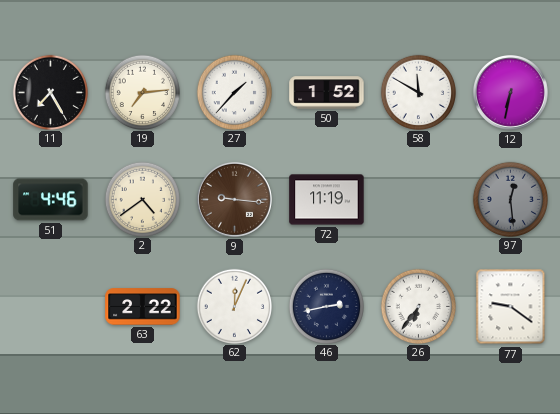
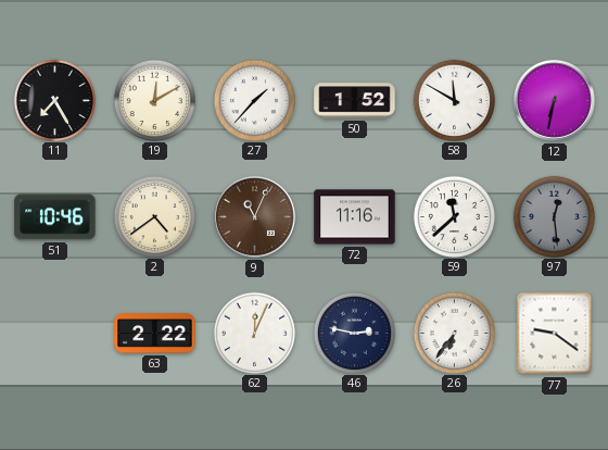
19: 7:14 -> 12:10 (154, 100)
51: 4:46 -> 10:46 (55, 217)
9: 9:16 -> 11:04 (255, 217)
72: 11:19 -> 11:16 (355, 217)
59: none -> 11:38 (454, 216)
46: 2:43 -> 2:47 (354, 333)
